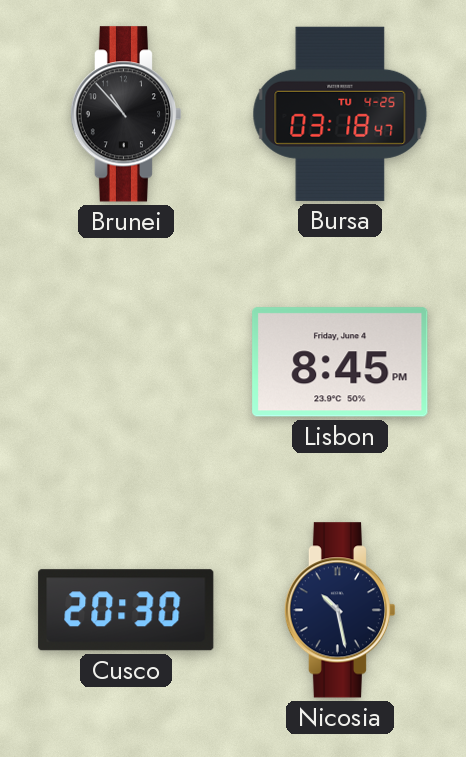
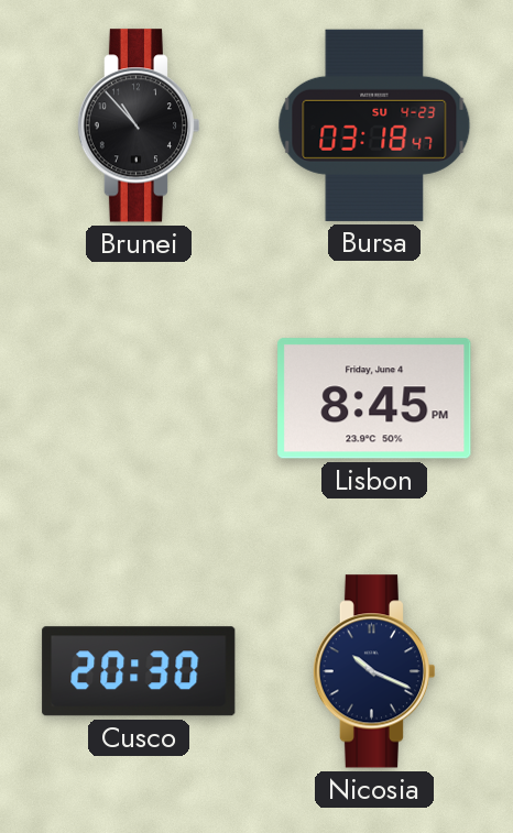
Bursa date: TU 4-25 -> SU 4-23 (374, 125)
Nicosia: 10:28 -> 10:19 (374, 671)
